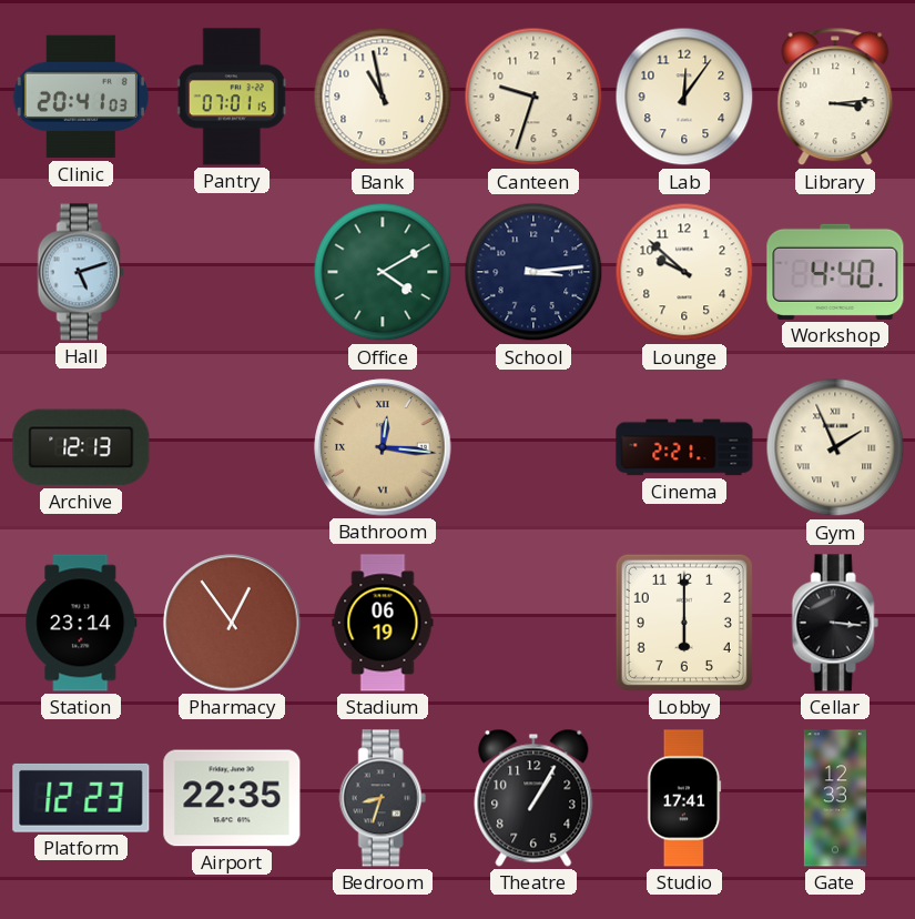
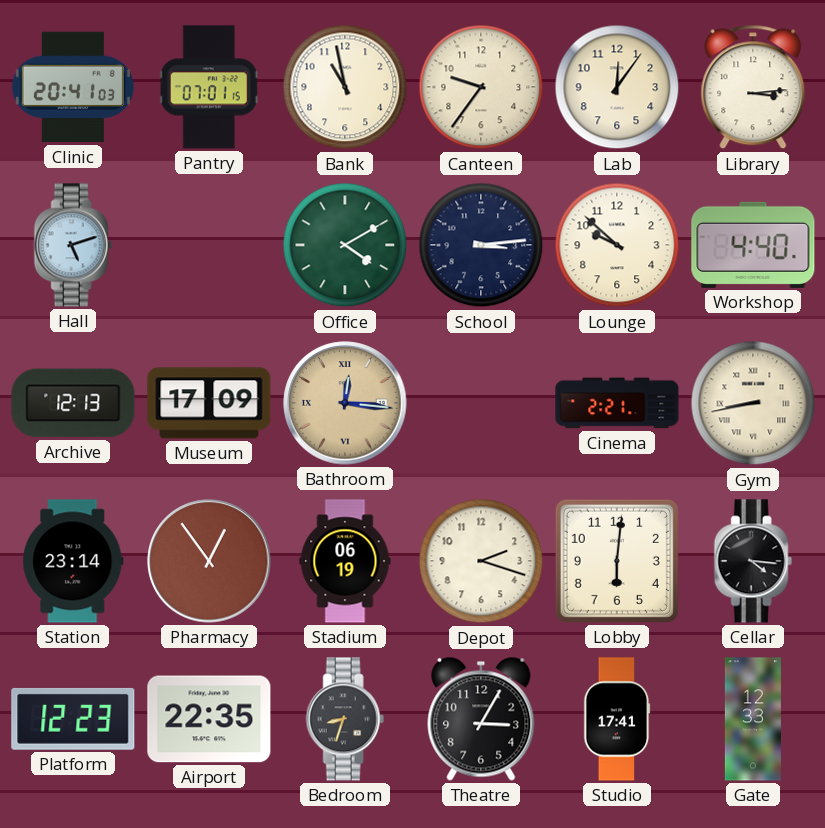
Canteen: 9:33 -> 9:36 (481, 87)
Museum: none -> 17:09 (209, 403)
Gym: 1:56 -> 8:43 (753, 403)
Depot: none -> 2:18 (481, 561)
Lobby: 6:00 -> 6:01 (617, 561)
Cellar: 3:16 -> 4:16 (753, 561)
Theatre: 1:05 -> 3:05 (481, 719)
